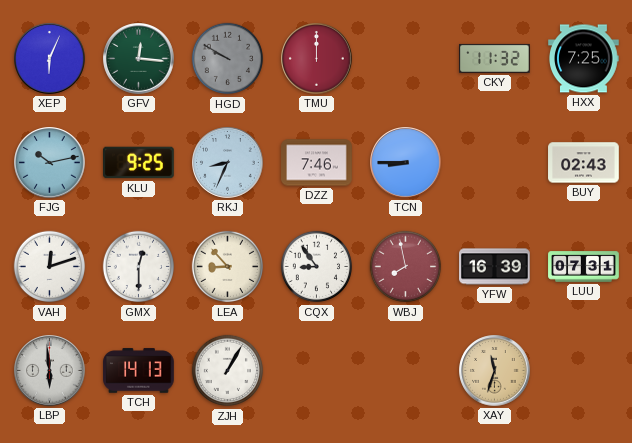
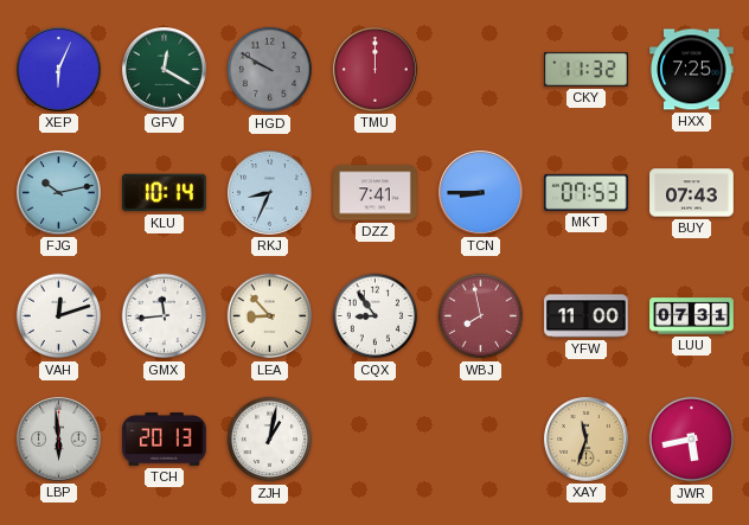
GFV: 12:16 -> 12:20 (165, 70)
KLU: 9:25 -> 10:14 (165, 193)
DZZ: 7:46 -> 7:41 (376, 193)
MKT: none -> 07:53 (587, 192)
BUY: 02:43 -> 07:43 (692, 193)
GMX: 12:30 -> 11:44 (165, 316)
YFW: 16:39 -> 11:00 (587, 316)
TCH: 14:13 -> 20:13 (165, 440)
ZJH: 1:05 -> 1:02 (270, 440)
JWR: none -> 5:43 (692, 440)
